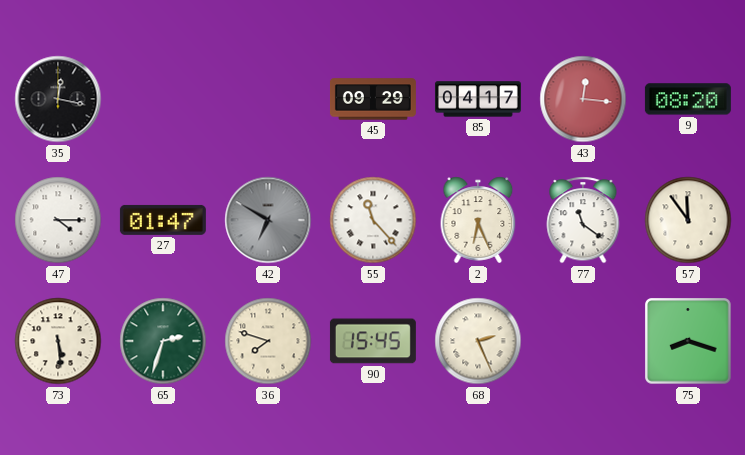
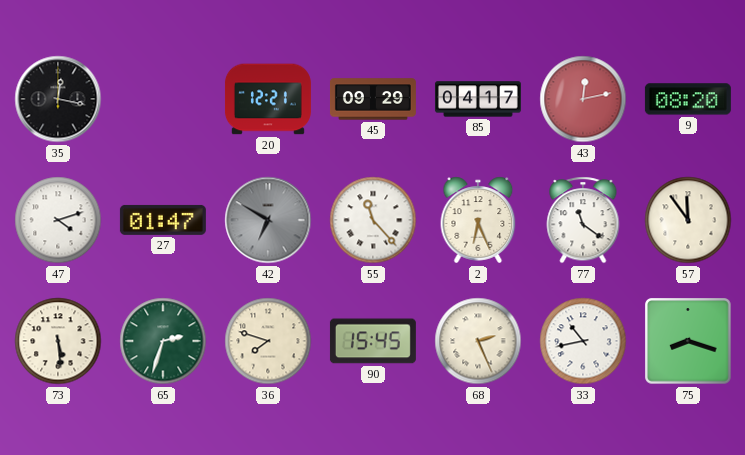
20: none -> 12:21 (268, 99)
43: 12:16 -> 12:13 (583, 99)
47: 4:15 -> 4:12 (58, 220)
33: none -> 10:43 (583, 341)
